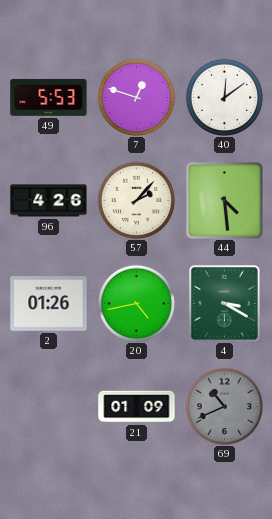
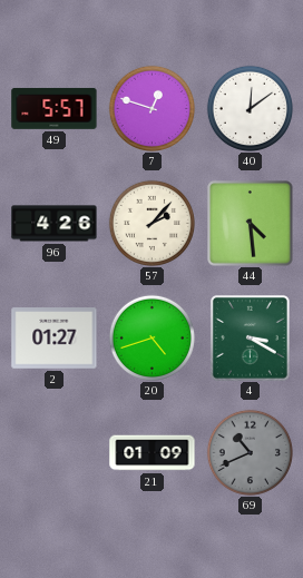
49: 5:53 -> 5:57 (55, 108)
2: 01:26 -> 01:27 (55, 339)
20: 4:43 -> 4:42 (151, 337)
